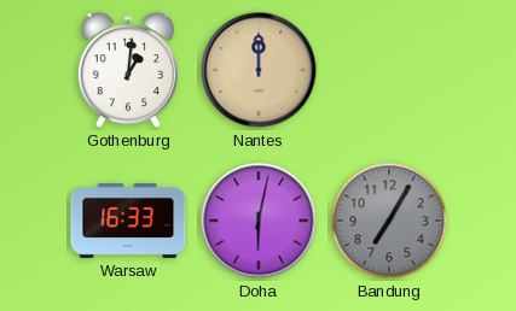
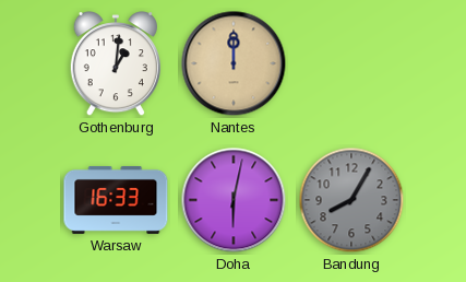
Bandung: 7:05 -> 8:05 (351, 200)
